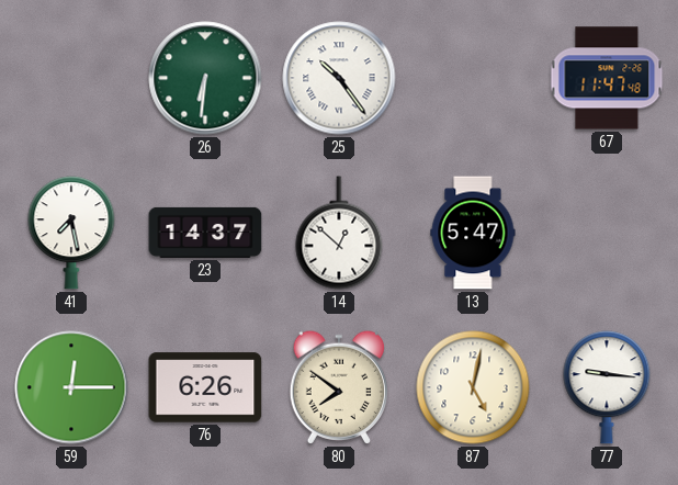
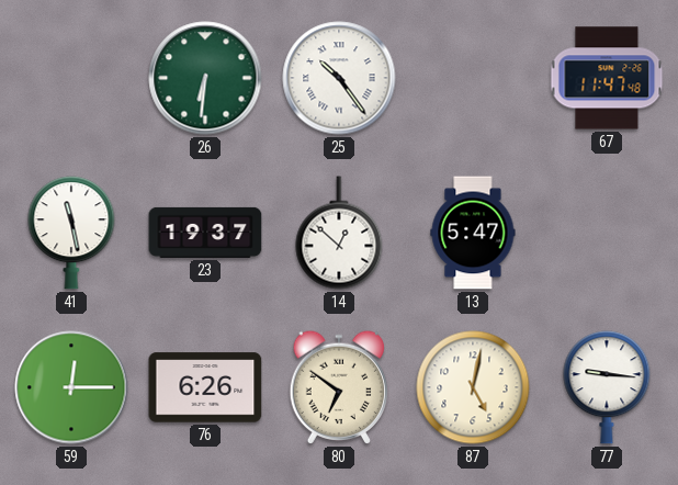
41: 7:28 -> 11:28 (71, 233)
23: 14:37 -> 19:37 (205, 233)
80: 7:51 -> 6:51 (338, 387)
